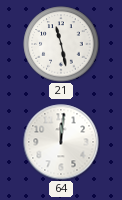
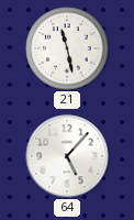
64: 12:01 -> 5:07 (67, 156)
